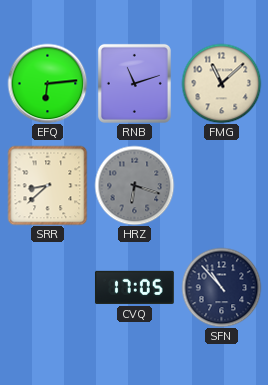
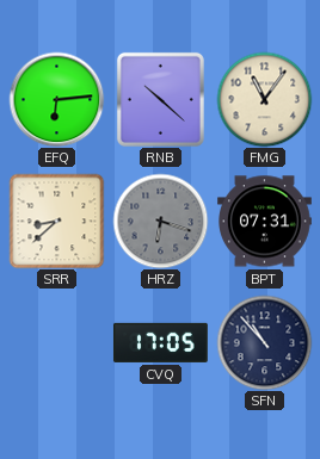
RNB: 11:12 -> 10:22 (160, 99)
FMG: 11:08 -> 11:06 (264, 99)
BPT: none -> 07:31 (265, 222)
